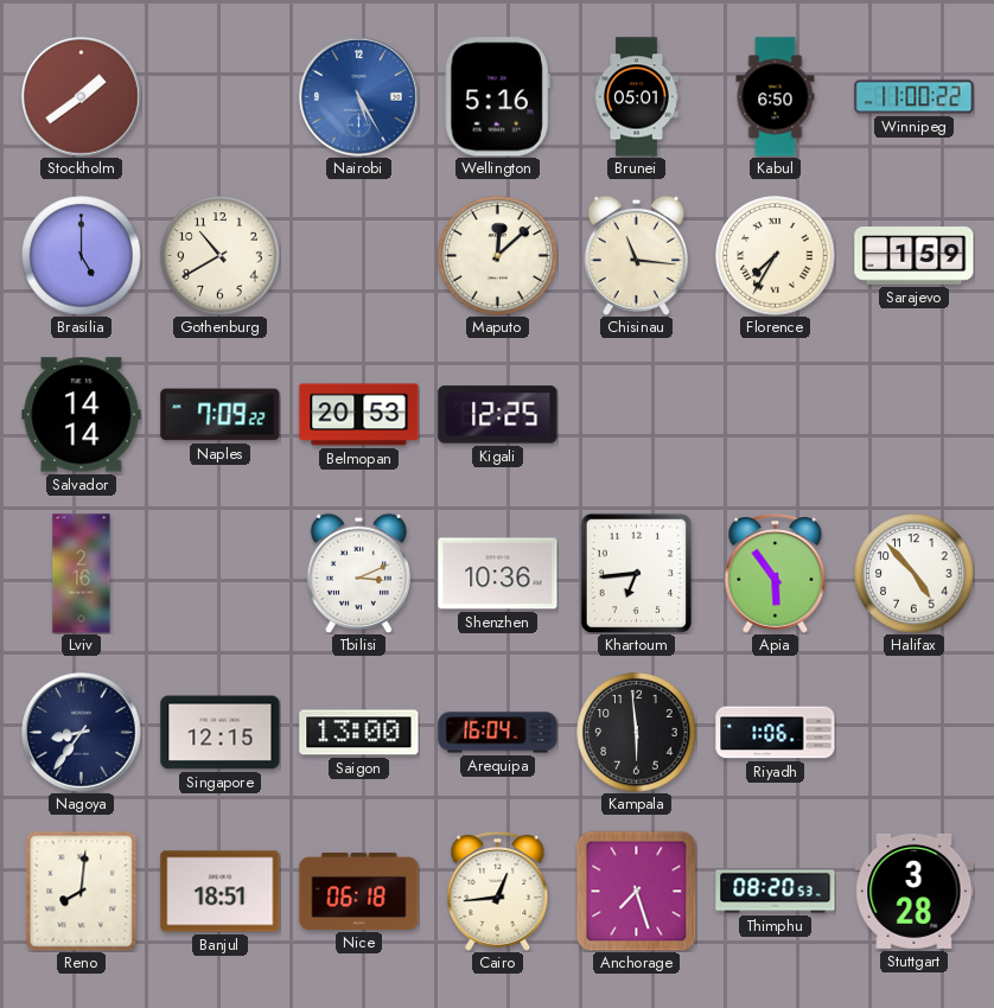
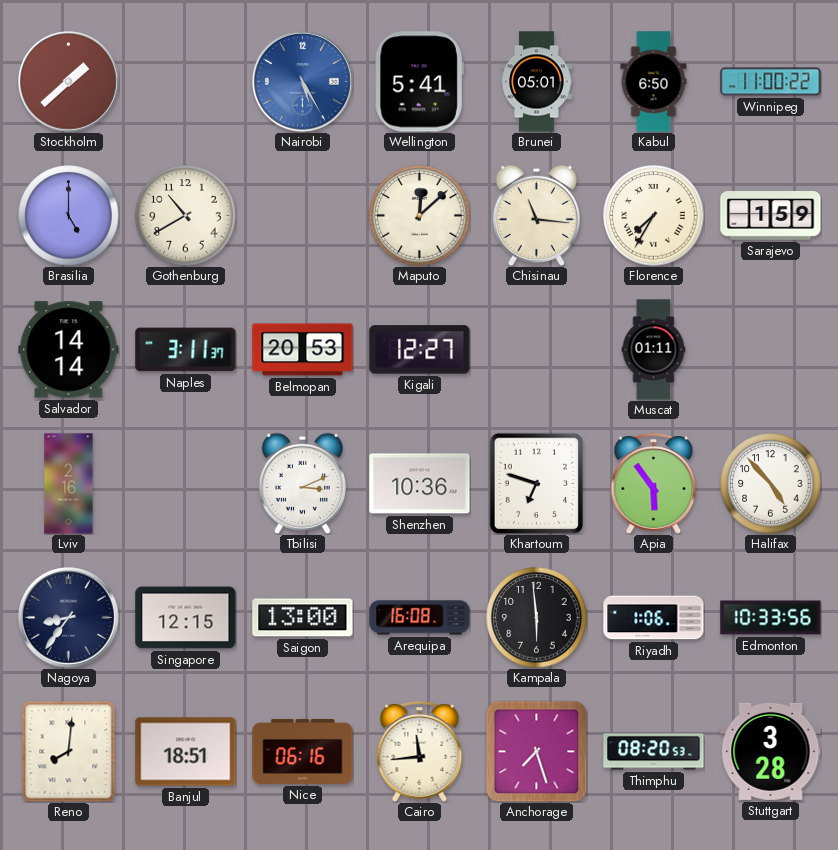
Stockholm: 1:39 -> 1:38 (69, 82)
Wellington: 5:16 -> 5:41 (419, 82)
Naples: 7:09 -> 3:11 (186, 350)
Kigali: 12:25 -> 12:27 (420, 350)
Muscat: none -> 01:11 (654, 350)
Khartoum: 6:44 -> 6:48 (537, 483)
Arequipa: 16:04 -> 16:08 (420, 618)
Edmonton: none -> 10:33 (771, 618)
Nice: 06:18 -> 06:16 (303, 751)
Cairo: 12:44 -> 11:44 (420, 752)
